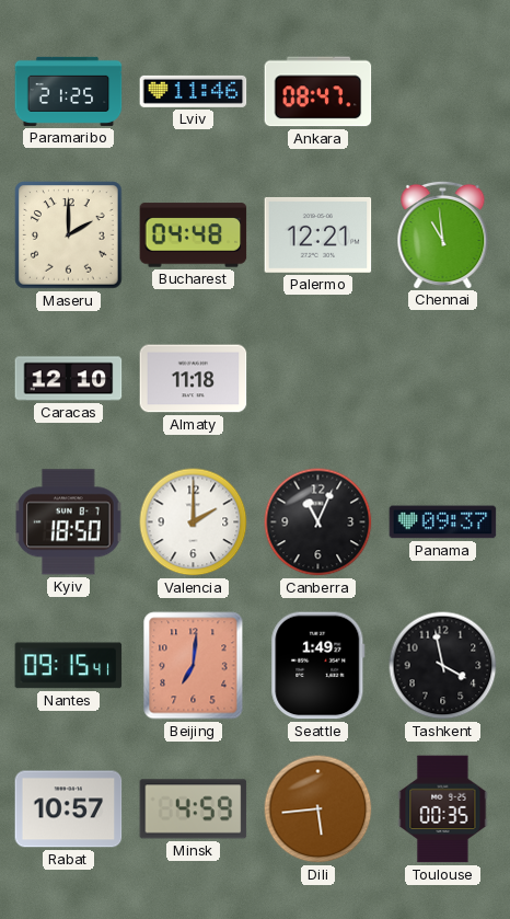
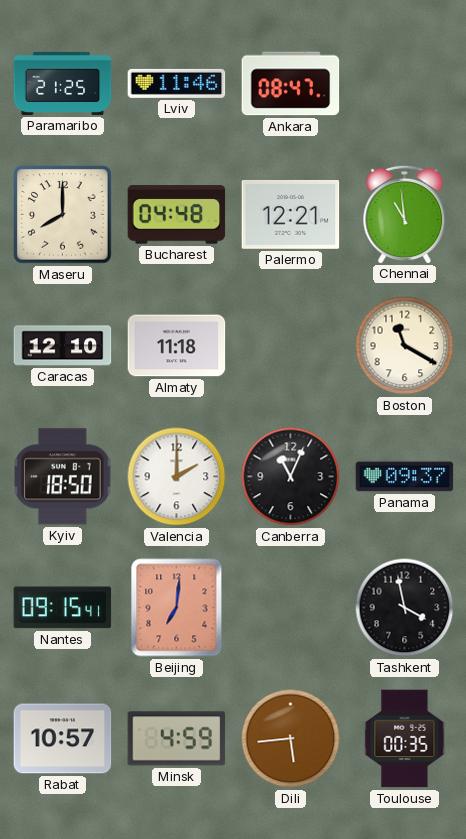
Maseru: 2:00 -> 8:00 (63, 215)
Boston: none -> 11:20 (405, 346)
Seattle: 1:49 -> none (318, 666)
